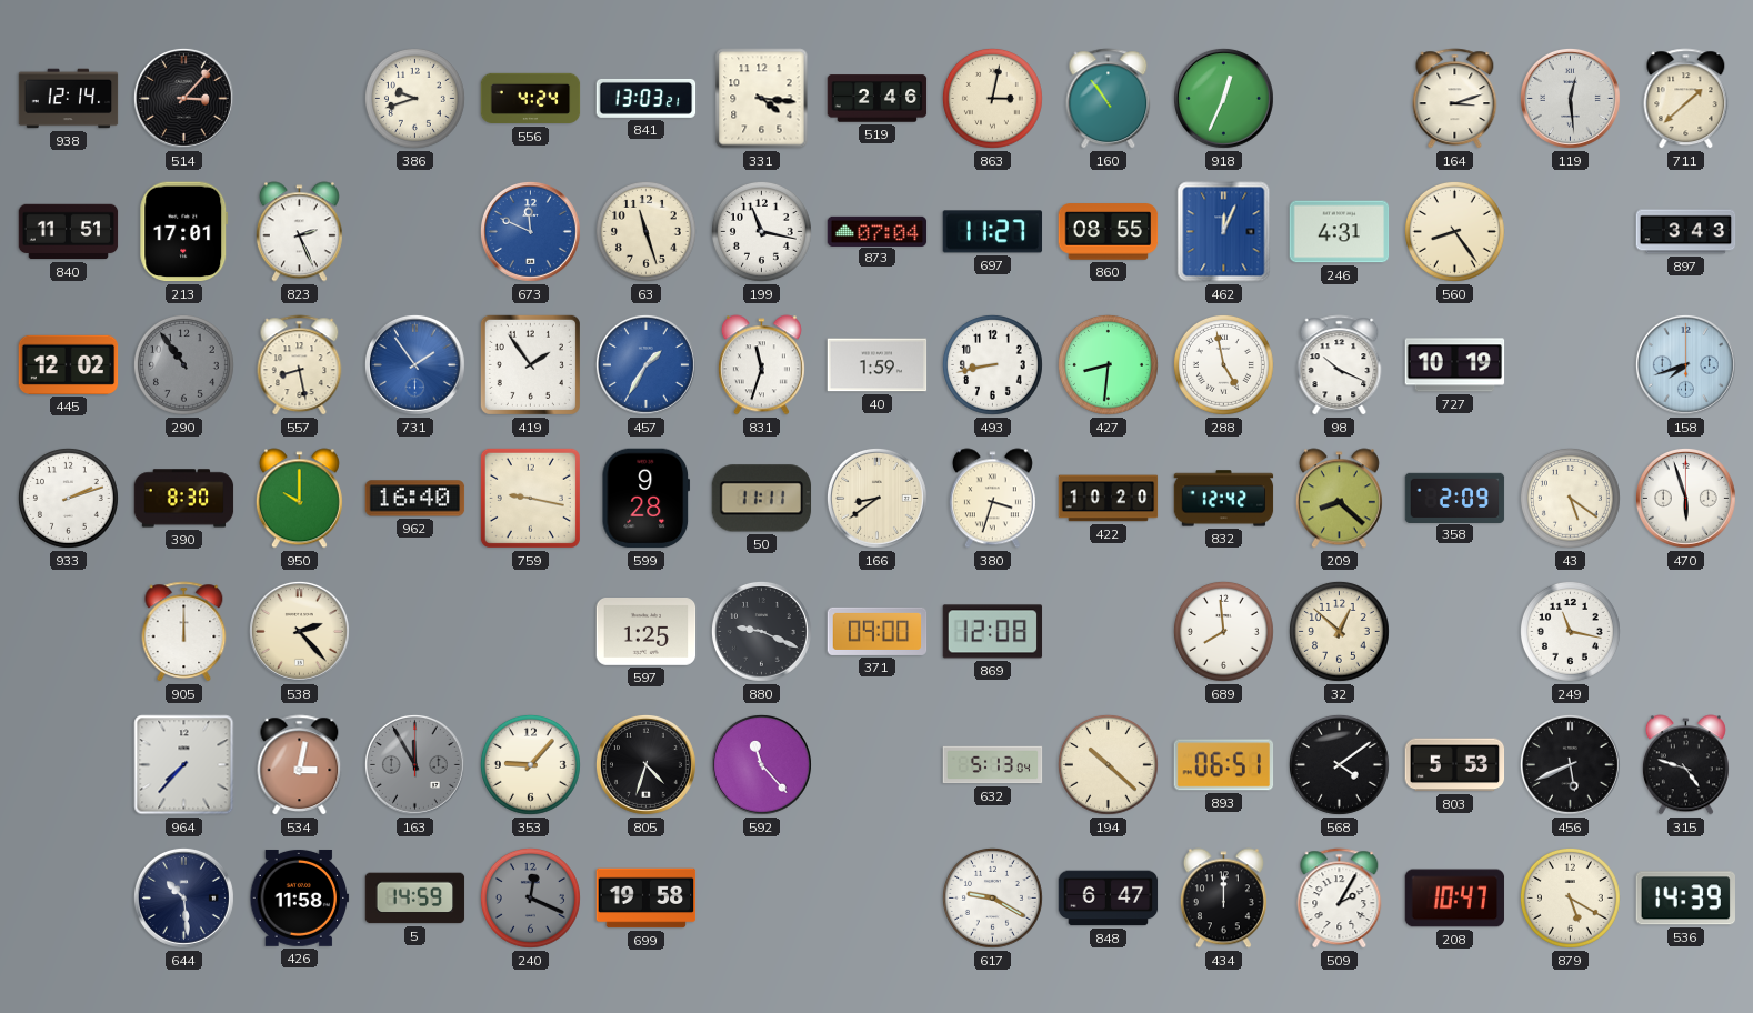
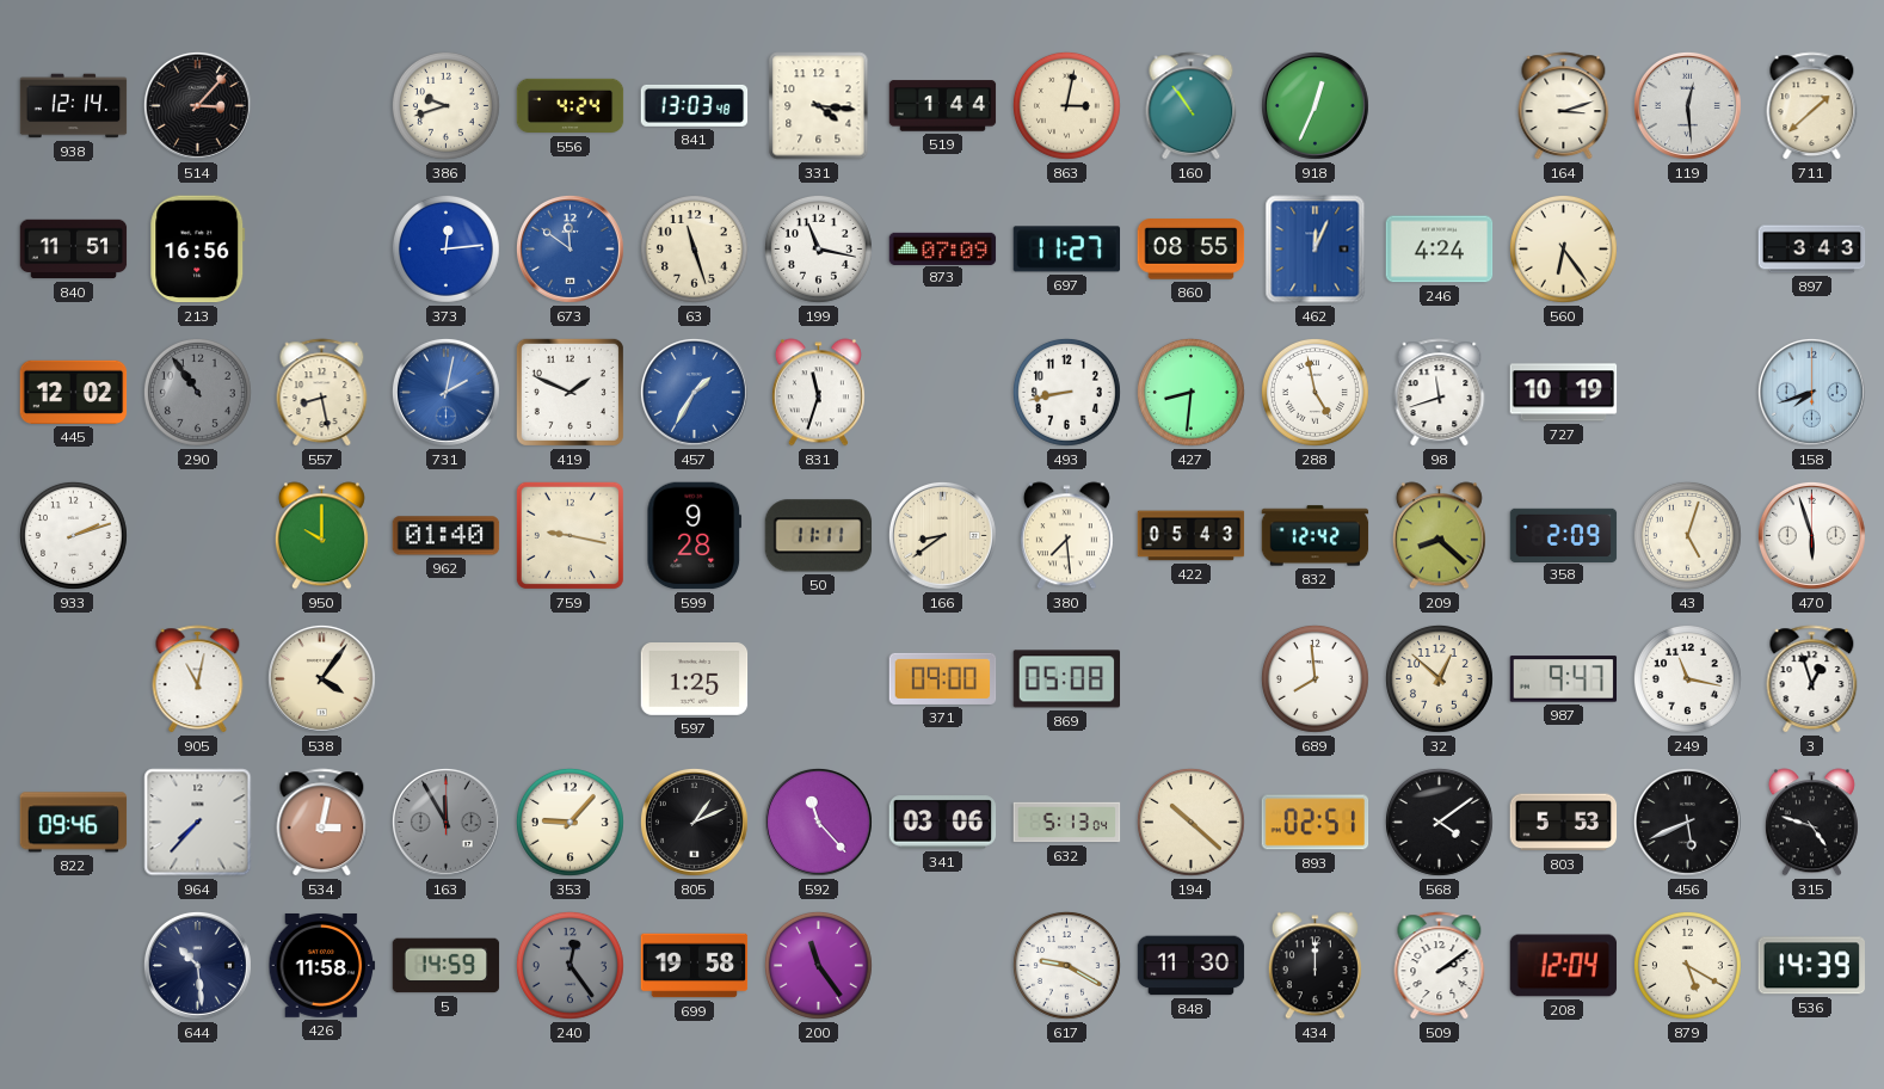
841: 13:03:21 -> 13:03:48 (695, 105)
519: 2:46 -> 1:44 (943, 106)
213: 17:01 -> 16:56 (198, 250)
823: 2:26 -> none (299, 232)
373: none -> 12:14 (445, 248)
673: 11:49 -> 11:51 (569, 248)
873: 07:04 -> 07:09 (943, 248)
246: 4:31 -> 4:24 (1440, 250)
560: 8:24 -> 6:24 (1563, 248)
731: 1:54 -> 2:02 (445, 392)
419: 1:54 -> 1:49 (569, 392)
40: 1:59 -> none (878, 365)
98: 10:19 -> 11:42 (1440, 393)
390: 8:30 -> none (184, 499)
962: 16:40 -> 01:40 (447, 536)
380: 3:33 -> 7:29 (1066, 536)
422: 10:20 -> 05:43 (1192, 536)
43: 5:21 -> 5:03 (1687, 535)
905: 12:00 -> 11:02 (198, 679)
538: 2:23 -> 4:06 (321, 678)
880: 9:19 -> none (761, 631)
869: 12:08 -> 05:08 (1067, 679)
987: none -> 9:47 (1564, 679)
3: none -> 12:57 (1812, 679)
822: none -> 09:46 (74, 823)
805: 4:33 -> 1:11 (694, 822)
341: none -> 03:06 (943, 823)
893: 06:51 -> 02:51 (1316, 823)
240: 12:19 -> 12:24 (569, 965)
200: none -> 11:24 (818, 965)
848: 6:47 -> 11:30 (1192, 966)
509: 2:05 -> 2:09 (1440, 966)
208: 10:47 -> 12:04 (1564, 966)
